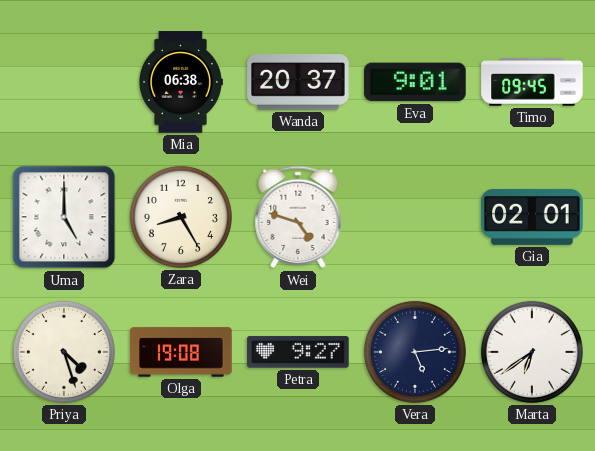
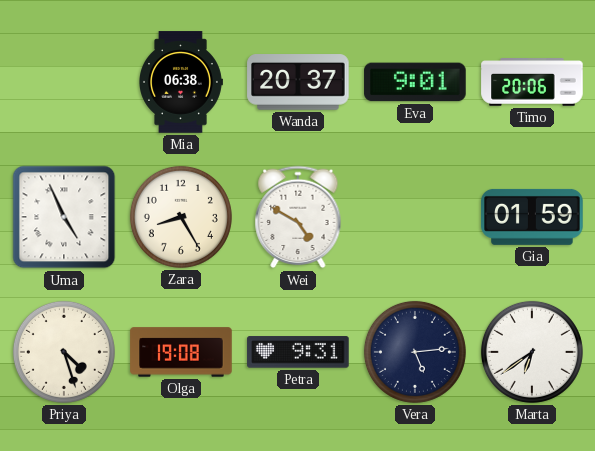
Timo: 09:45 -> 20:06 (532, 82)
Uma: 5:00 -> 4:56 (64, 217)
Wei: 4:48 -> 4:50 (298, 217)
Gia: 02:01 -> 01:59 (532, 217)
Petra: 9:27 -> 9:31 (298, 352)
